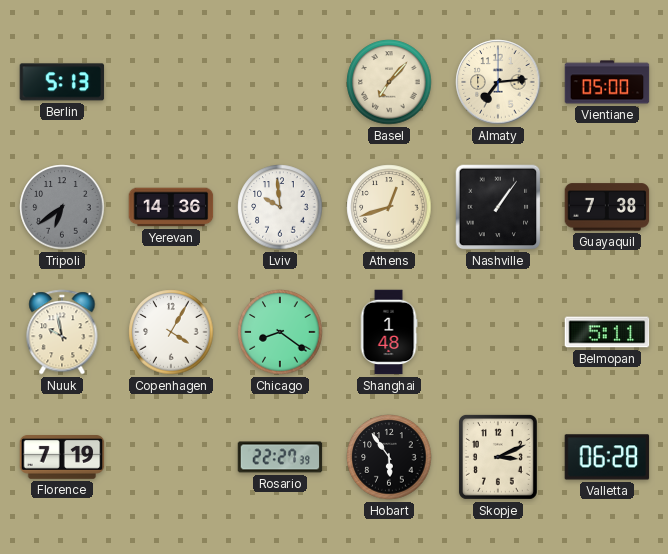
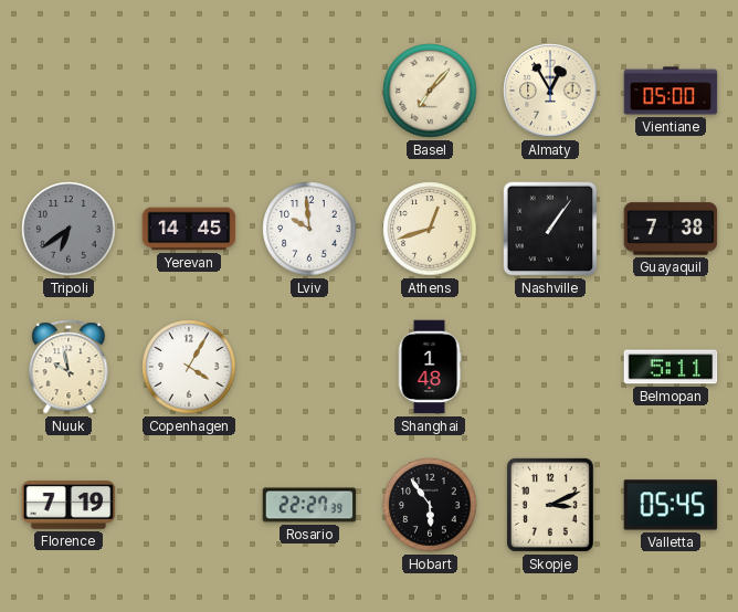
Berlin: 5:13 -> none (62, 82)
Almaty: 7:14 -> 12:55 (550, 91)
Yerevan: 14:36 -> 14:45 (189, 229)
Chicago: 8:21 -> none (280, 332)
Valletta: 06:28 -> 05:45 (671, 505)
